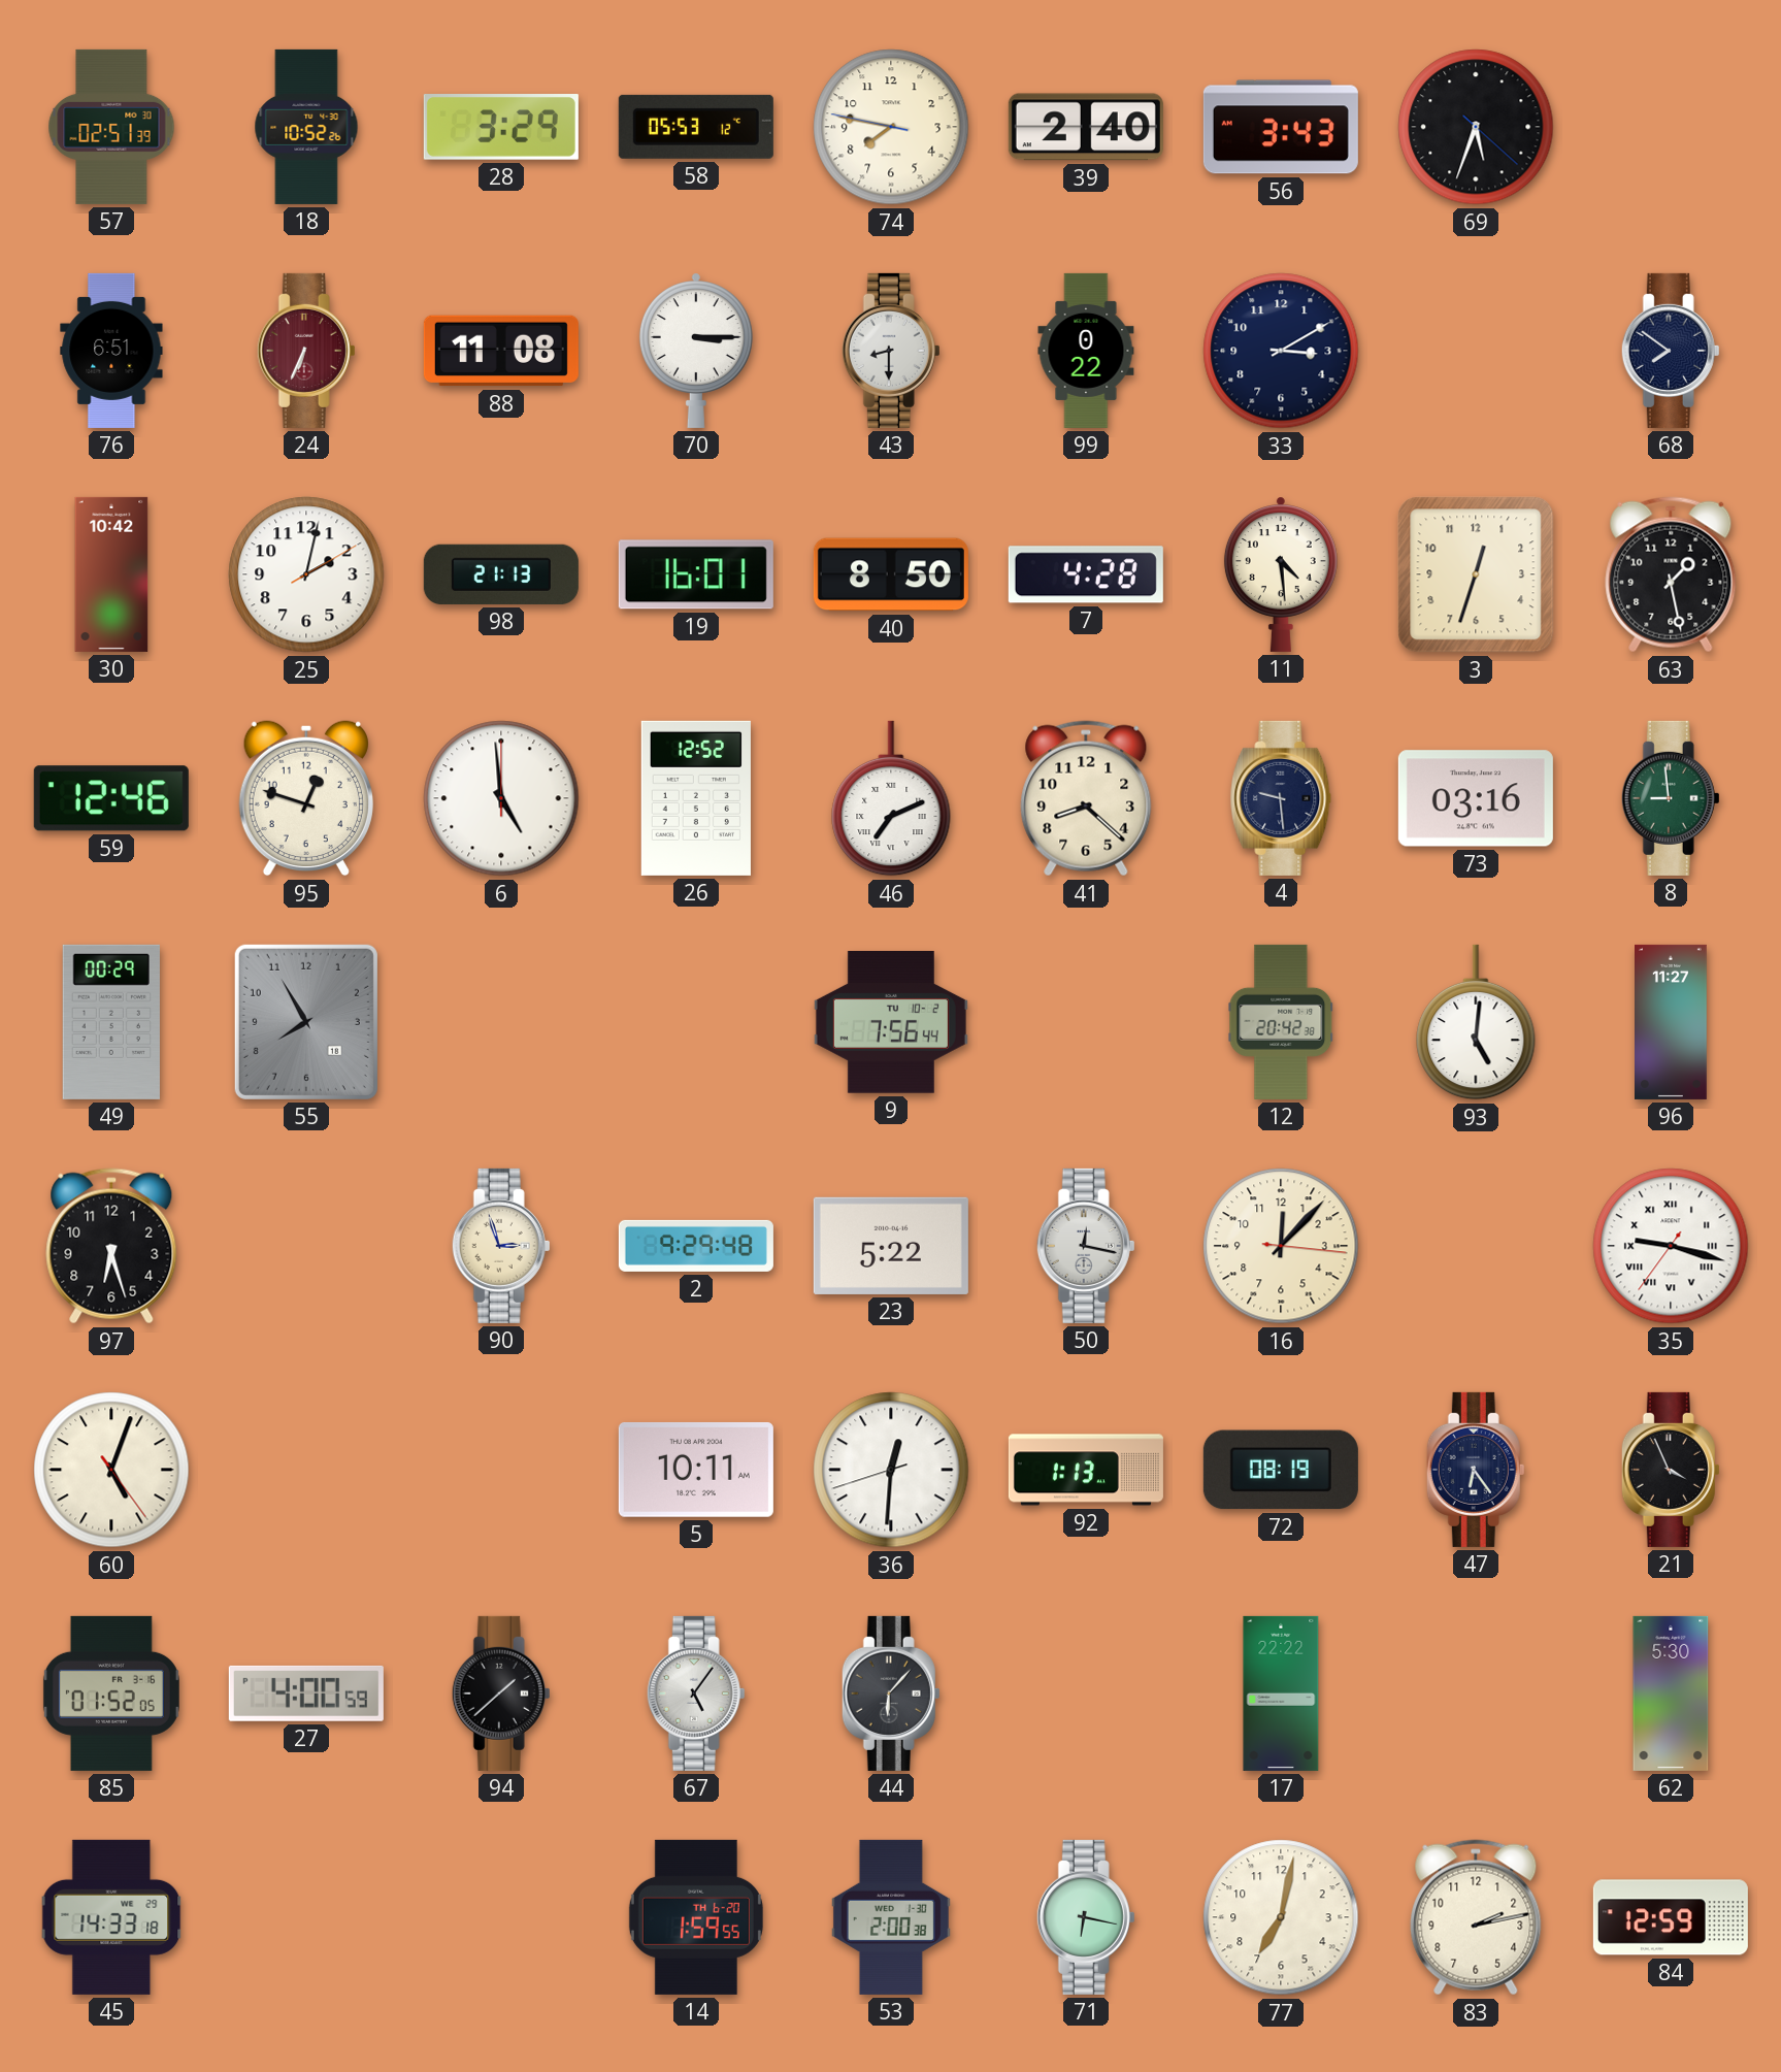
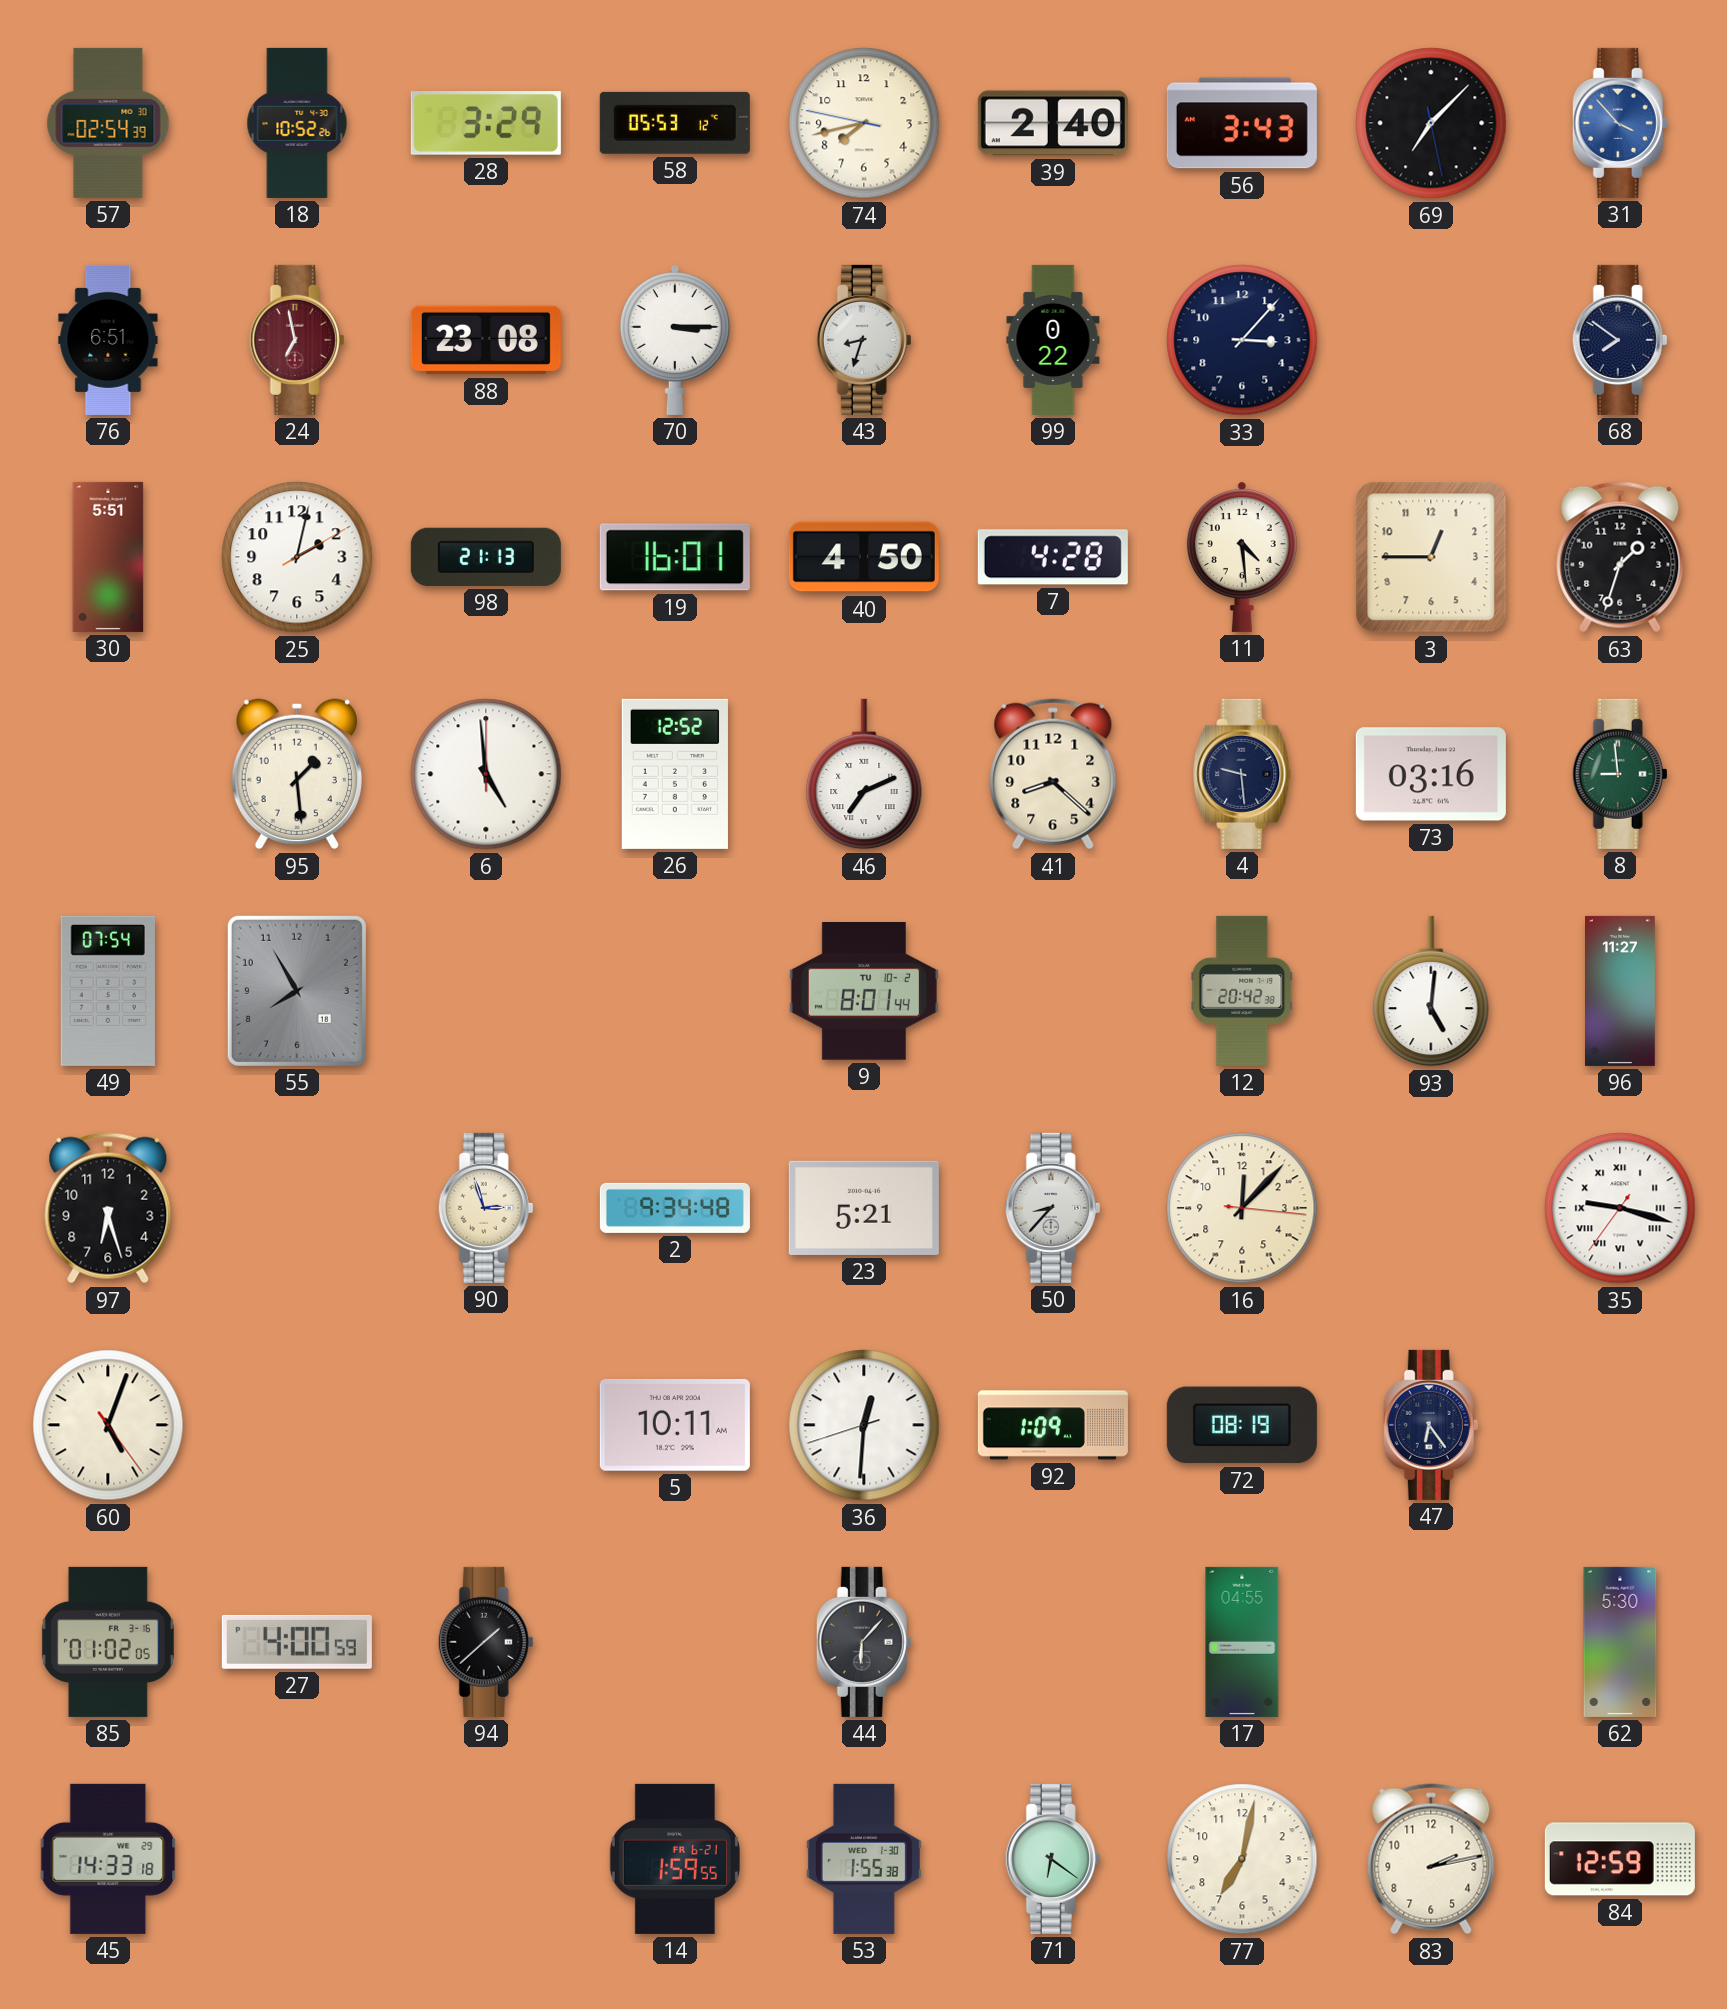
57: 02:51 -> 02:54 (108, 123)
74: 7:46 -> 7:42 (864, 123)
69: 5:33 -> 7:07 (1431, 123)
31: none -> 3:53 (1620, 123)
24: 6:34 -> 6:58 (297, 340)
88: 11:08 -> 23:08 (486, 340)
43: 8:30 -> 8:33 (864, 340)
33: 3:10 -> 3:07 (1242, 340)
30: 10:42 -> 5:51 (108, 557)
40: 8:50 -> 4:50 (864, 557)
3: 12:33 -> 12:45 (1431, 557)
63: 1:28 -> 1:33 (1620, 557)
59: 12:46 -> none (111, 798)
95: 12:48 -> 1:29 (297, 774)
49: 00:29 -> 07:54 (108, 991)
9: 7:56 -> 8:01 (864, 992)
2: 9:29 -> 9:34 (675, 1208)
23: 5:22 -> 5:21 (864, 1208)
50: 12:17 -> 8:37 (1053, 1208)
92: 1:13 -> 1:09 (1053, 1425)
21: 3:56 -> none (1671, 1470)
85: 01:52 -> 01:02 (108, 1642)
67: 5:06 -> none (696, 1693)
17: 22:22 -> 04:55 (1242, 1642)
14 date: TH 6-20 -> FR 6-21 (675, 1859)
53: 2:00 -> 1:55 (864, 1859)
71: 6:17 -> 6:21 (1053, 1859)
